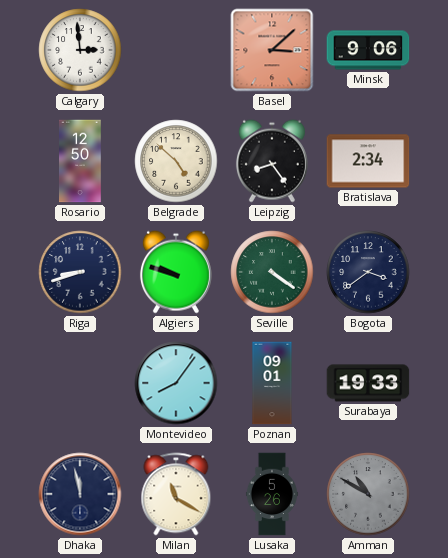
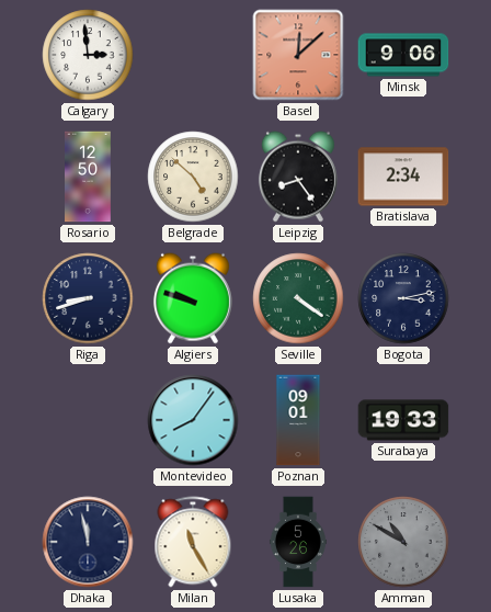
Basel: 3:08 -> 12:08 (298, 55)
Bogota: 3:39 -> 3:13 (403, 298)
Milan: 11:20 -> 11:25 (193, 542)
